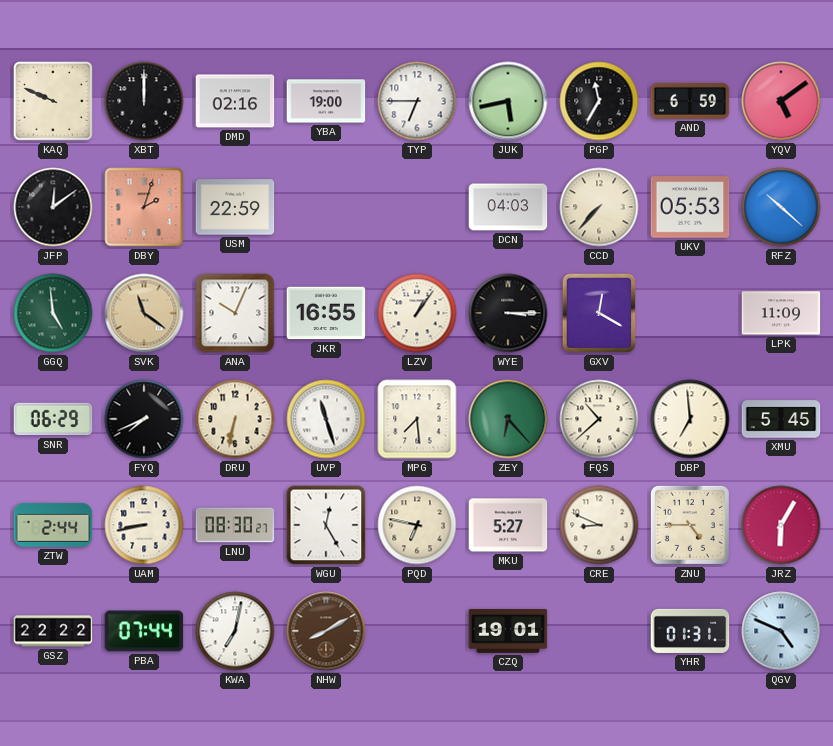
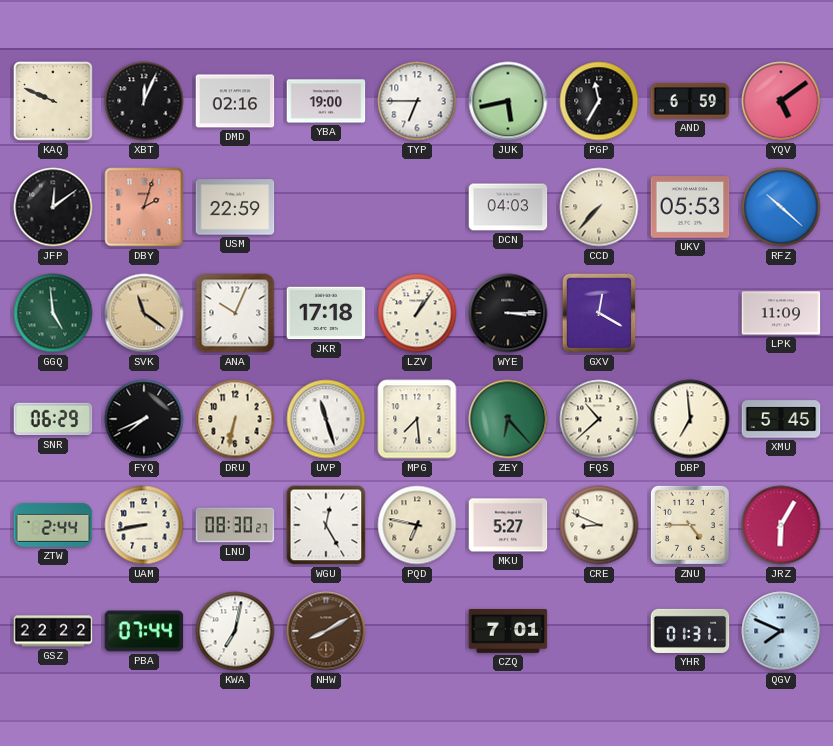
XBT: 12:00 -> 12:04 (144, 101)
JKR: 16:55 -> 17:18 (326, 313)
CZQ: 19:01 -> 7:01 (508, 631)
QGV: 4:49 -> 7:49 (781, 631)
